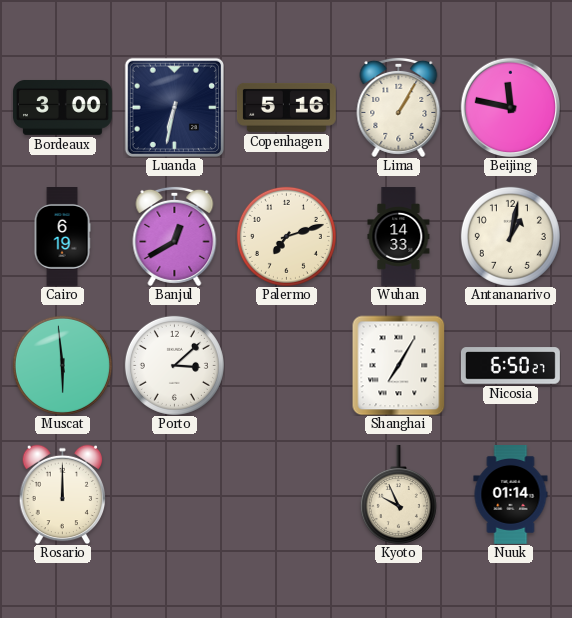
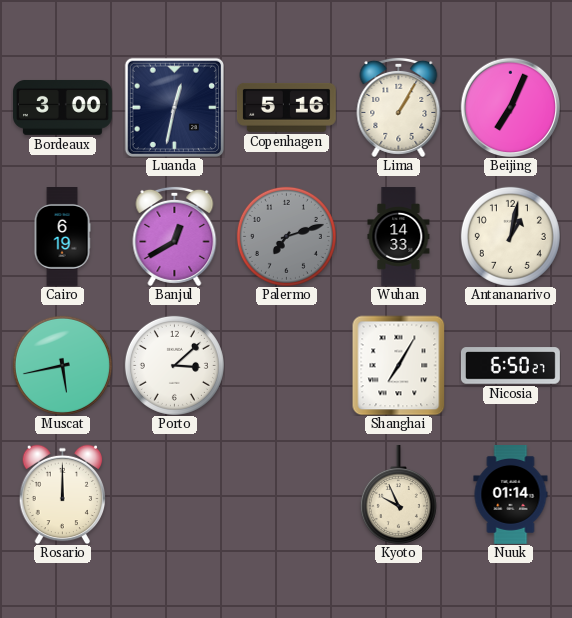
Luanda: 6:32 -> 12:32 (174, 107)
Beijing: 11:47 -> 7:04 (510, 107)
Palermo dial: cream -> grey (286, 236)
Muscat: 5:59 -> 5:43 (62, 365)
